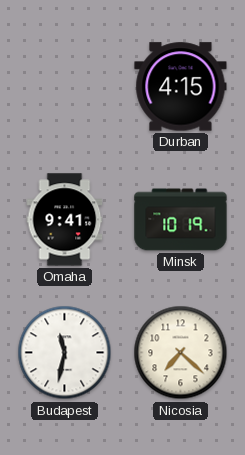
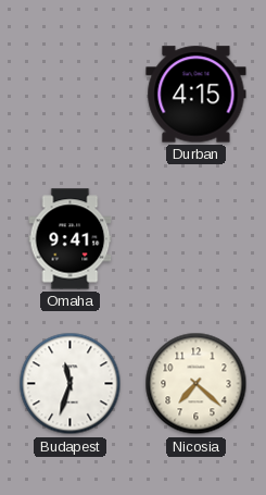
Minsk: 10:19 -> none (181, 220)
Budapest: 11:32 -> 11:33 (71, 384)
